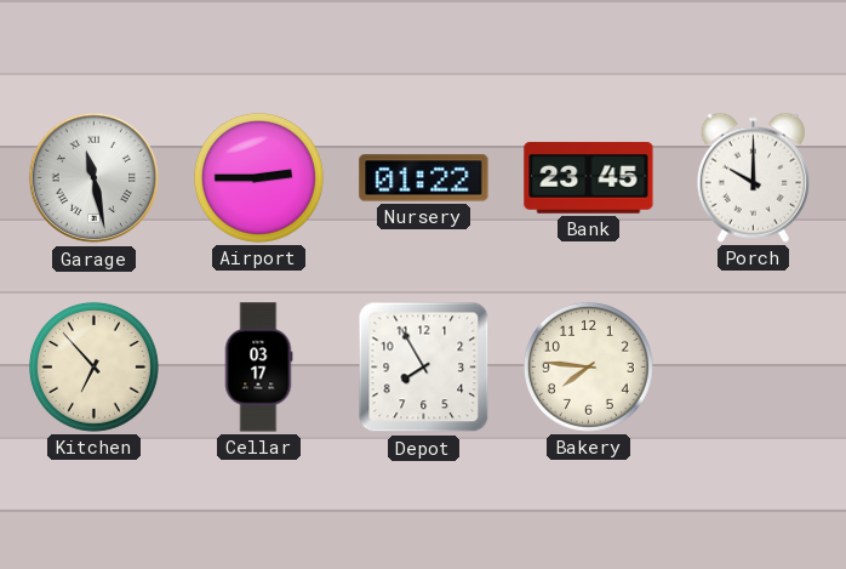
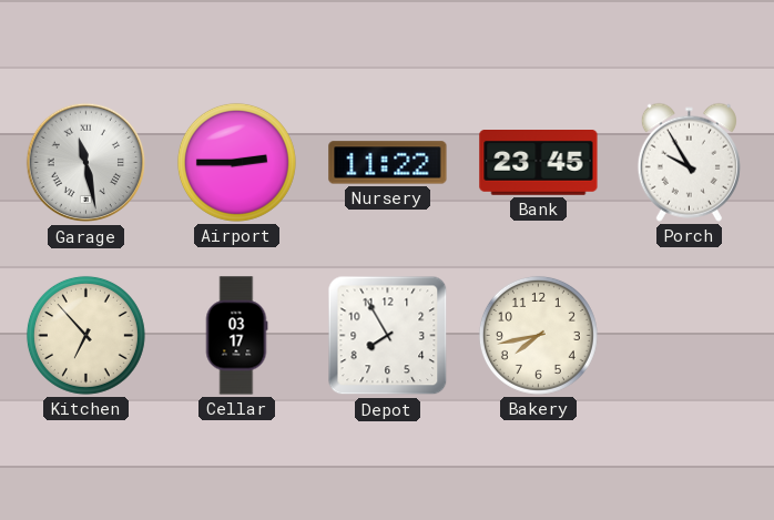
Nursery: 01:22 -> 11:22 (388, 163)
Porch: 10:00 -> 9:55 (689, 162)
Bakery: 7:46 -> 7:43 (538, 335)
